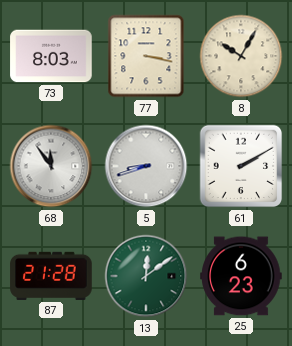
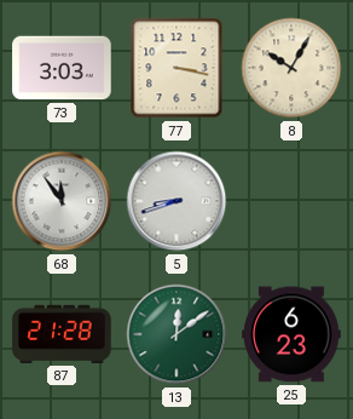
73: 8:03 -> 3:03 (62, 68)
61: 2:10 -> none (241, 166)
